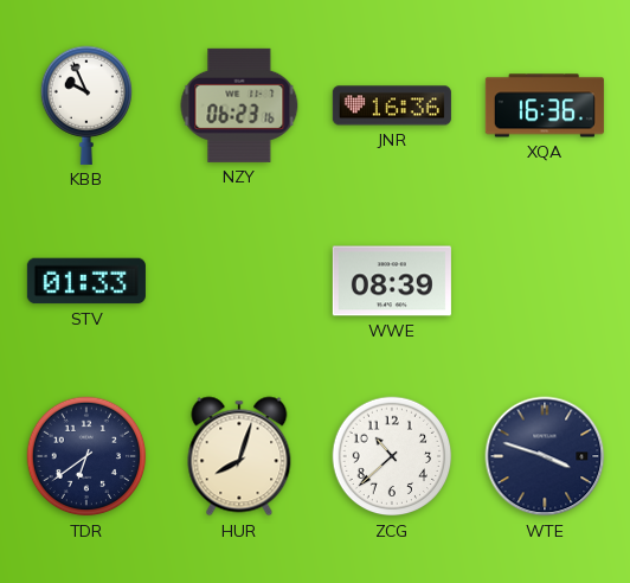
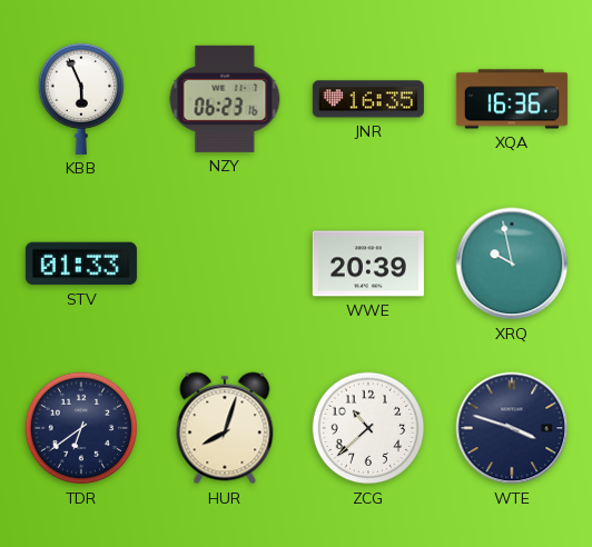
KBB: 9:56 -> 5:56 (80, 99)
JNR: 16:36 -> 16:35 (368, 99)
WWE: 08:39 -> 20:39 (368, 263)
XRQ: none -> 9:58 (512, 263)
